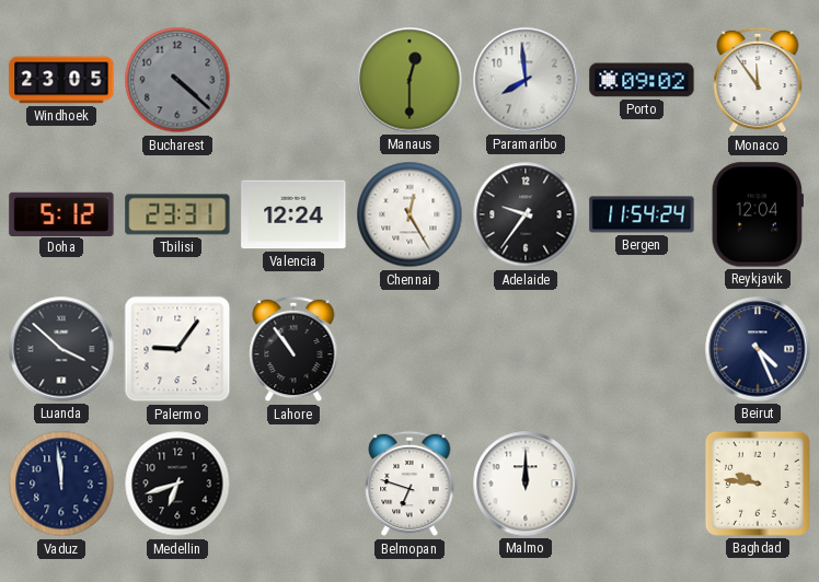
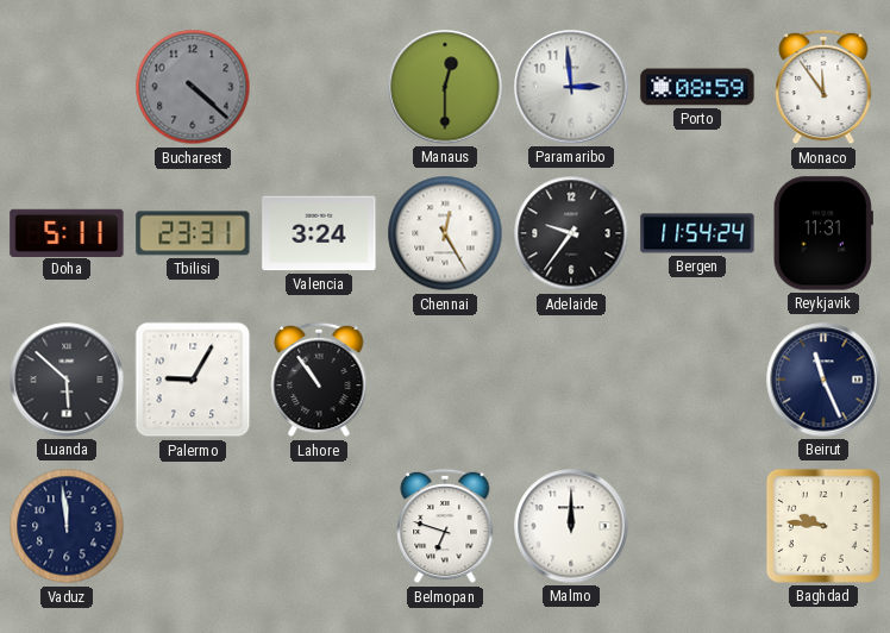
Windhoek: 23:05 -> none (61, 80)
Paramaribo: 7:59 -> 2:59 (571, 87)
Porto: 09:02 -> 08:59 (697, 87)
Doha: 5:12 -> 5:11 (67, 232)
Valencia: 12:24 -> 3:24 (319, 233)
Reykjavik: 12:04 -> 11:31 (823, 233)
Luanda: 3:52 -> 5:52 (67, 380)
Palermo: 9:06 -> 9:05 (193, 380)
Beirut: 4:26 -> 11:26 (823, 380)
Medellin: 6:42 -> none (177, 484)
